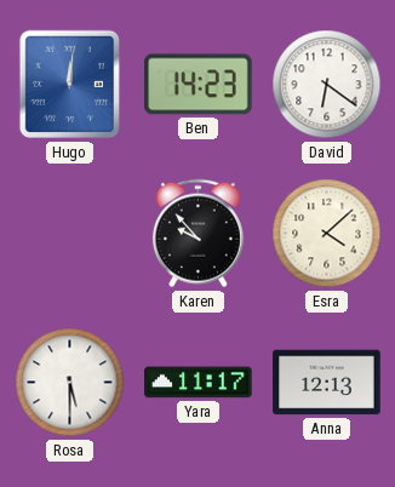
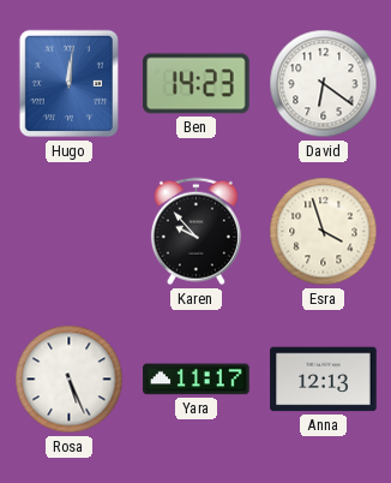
Esra: 4:08 -> 3:57 (324, 232)
Rosa: 5:30 -> 5:26 (70, 380)
